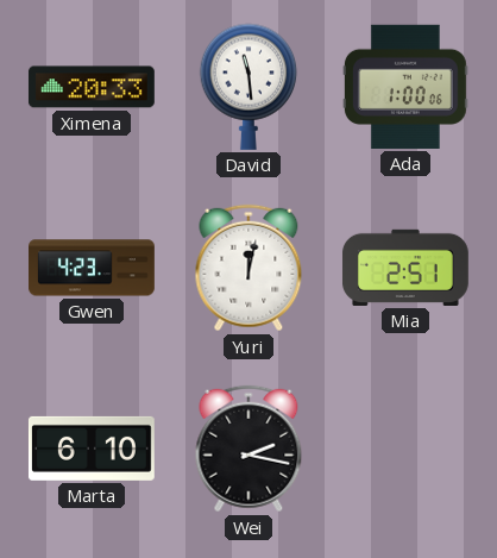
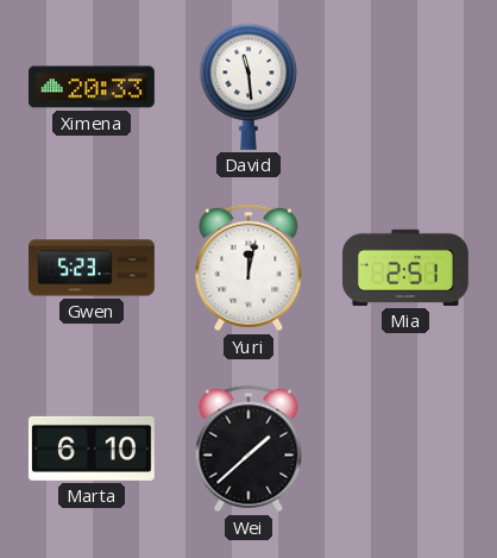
Ada: 1:00 -> none (405, 87)
Gwen: 4:23 -> 5:23 (93, 268)
Wei: 2:17 -> 1:38 (248, 449)
